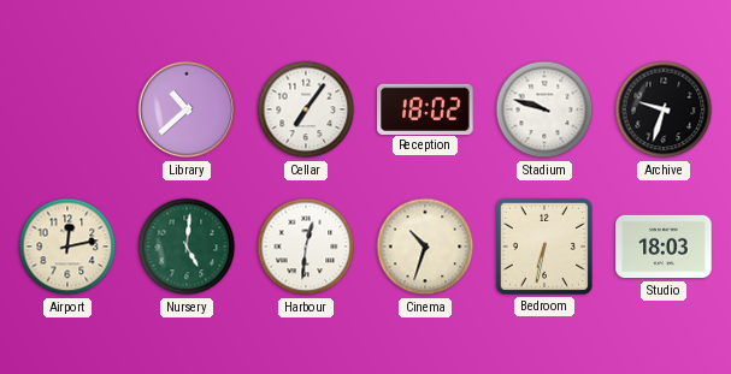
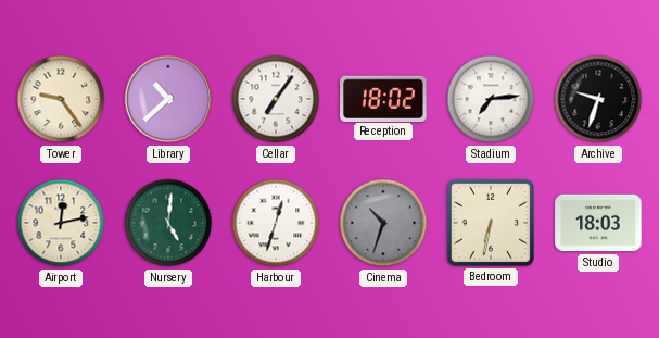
Tower: none -> 9:24 (61, 99)
Stadium: 9:48 -> 7:14 (491, 99)
Harbour: 12:31 -> 12:33 (276, 223)
Cinema dial: cream -> grey (383, 223)
